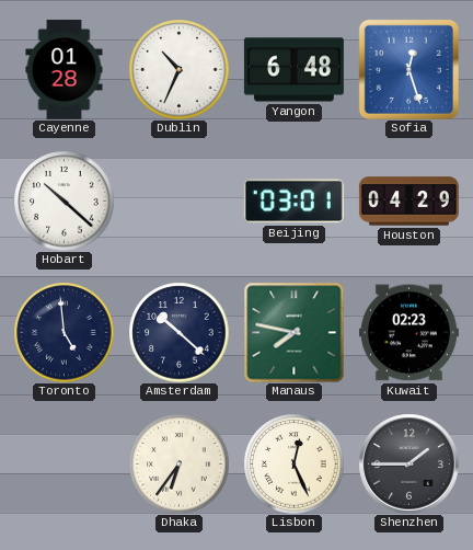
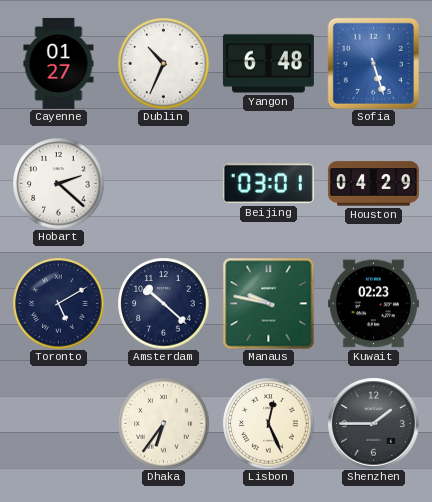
Cayenne: 01:28 -> 01:27 (59, 63)
Sofia: 12:27 -> 5:27 (373, 63)
Hobart: 10:22 -> 2:22 (58, 183)
Toronto: 4:59 -> 5:10 (58, 303)
Manaus: 7:47 -> 9:47 (268, 303)
